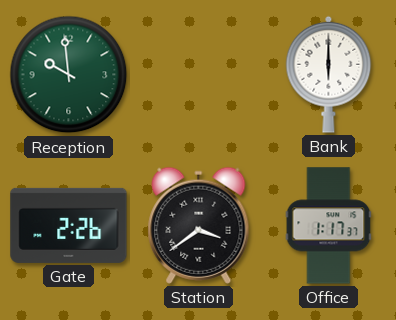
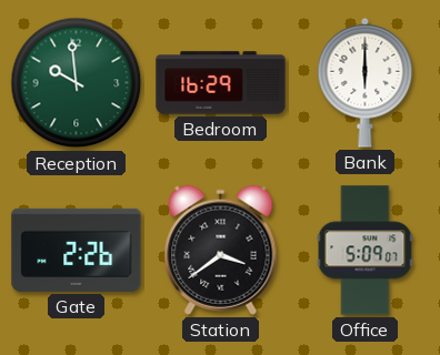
Bedroom: none -> 16:29 (221, 83)
Office: 1:17 -> 5:09 (366, 251)
